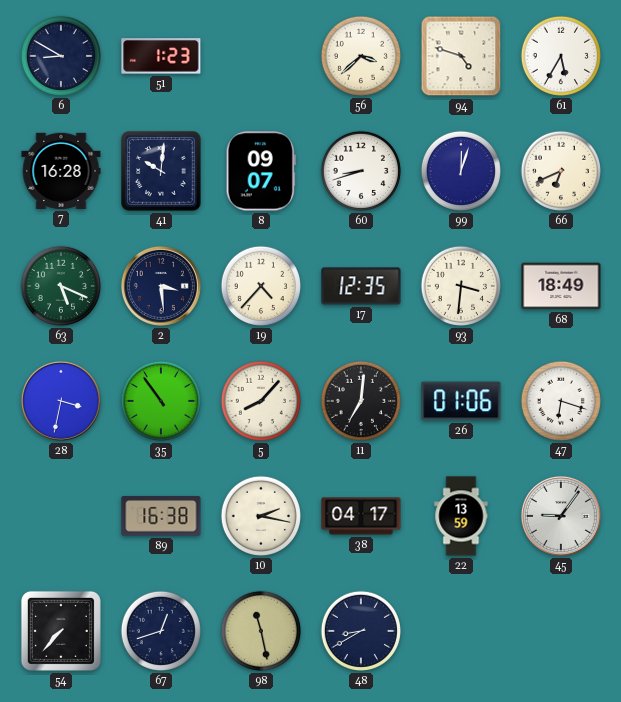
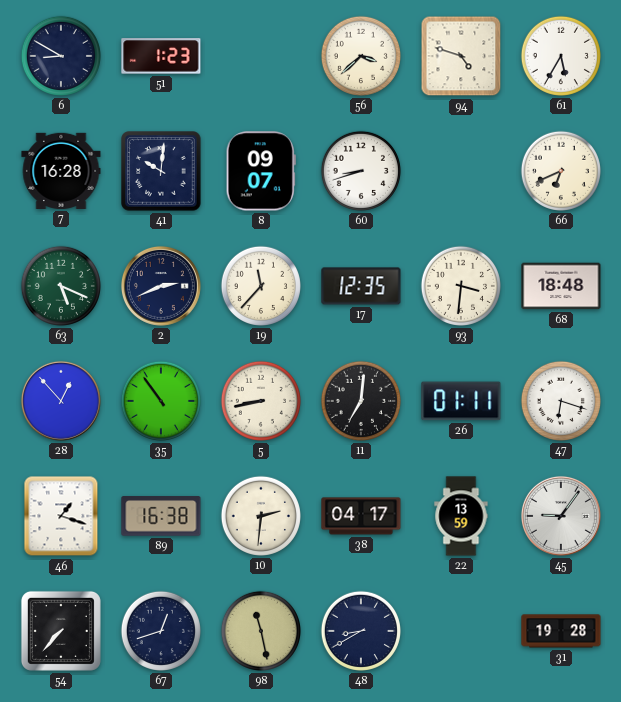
99: 12:03 -> none (461, 171)
2: 3:29 -> 2:41 (161, 286)
19: 4:37 -> 11:37 (261, 286)
68: 18:49 -> 18:48 (561, 286)
28: 3:32 -> 12:53 (61, 401)
5: 8:07 -> 8:43 (261, 401)
26: 01:06 -> 01:11 (461, 401)
46: none -> 1:18 (61, 516)
10: 2:17 -> 2:31 (261, 516)
31: none -> 19:28 (561, 631)
